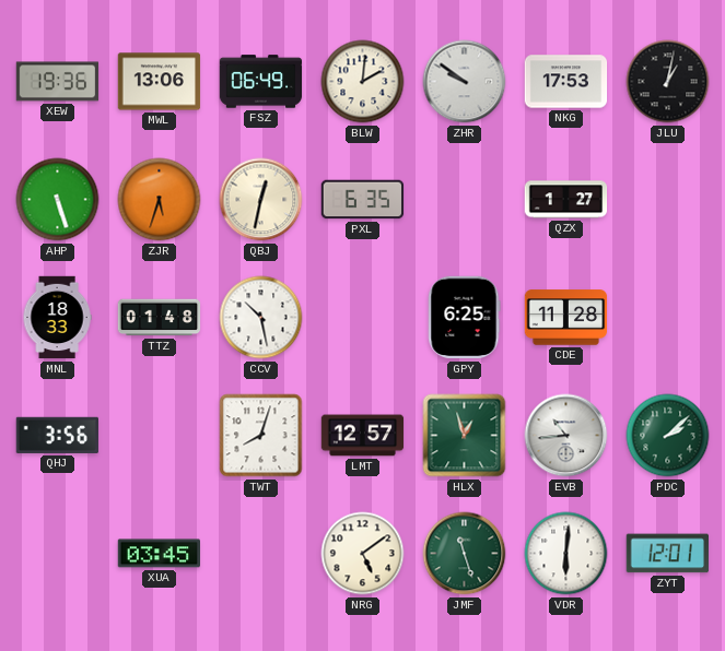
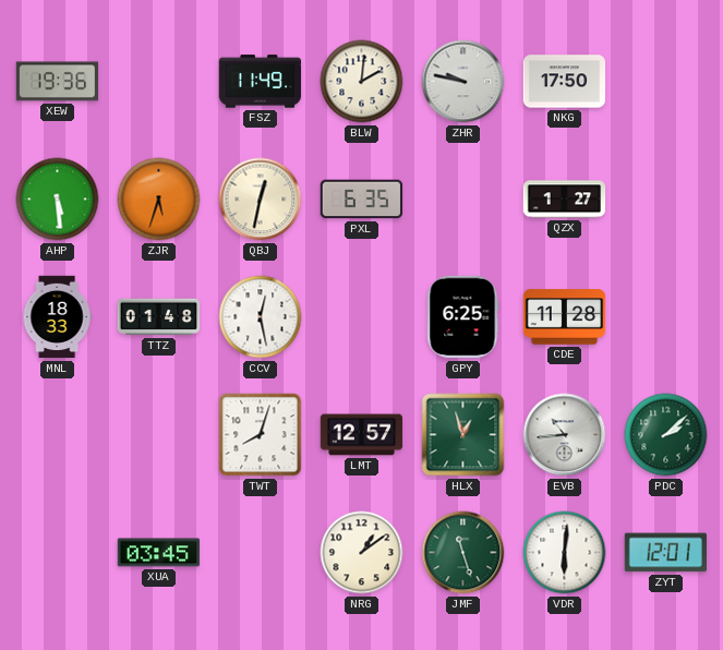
MWL: 13:06 -> none (160, 82)
FSZ: 06:49 -> 11:49 (261, 82)
ZHR: 9:51 -> 9:47 (463, 82)
NKG: 17:53 -> 17:50 (565, 82)
JLU: 1:02 -> none (668, 82)
AHP: 5:27 -> 5:29 (58, 200)
CCV: 10:28 -> 12:28 (261, 317)
QHJ: 3:56 -> none (57, 435)
NRG: 5:09 -> 1:09 (362, 553)
